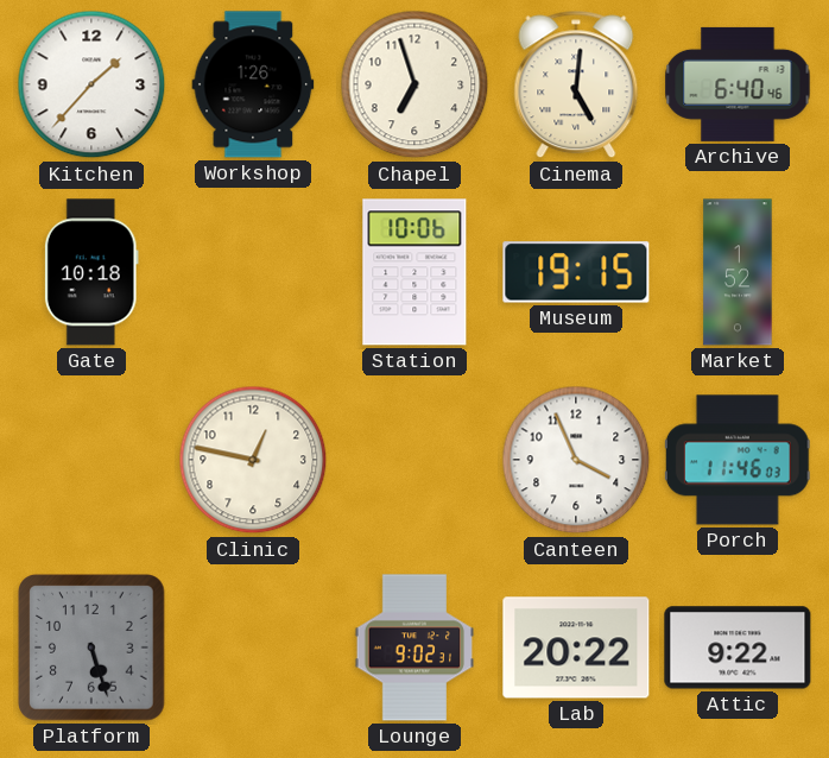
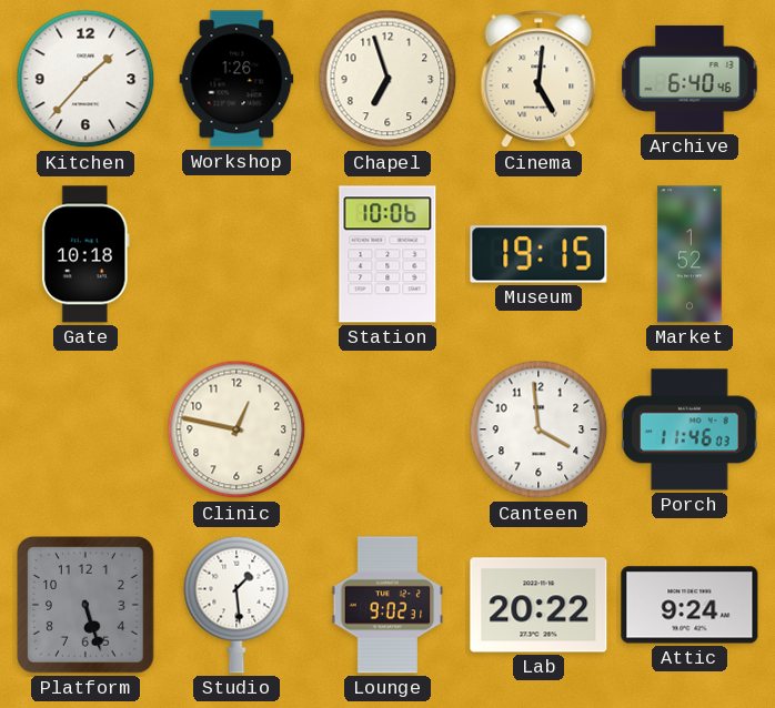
Canteen: 3:56 -> 3:59 (539, 429)
Studio: none -> 1:29 (236, 605)
Attic: 9:22 -> 9:24 (690, 605)
